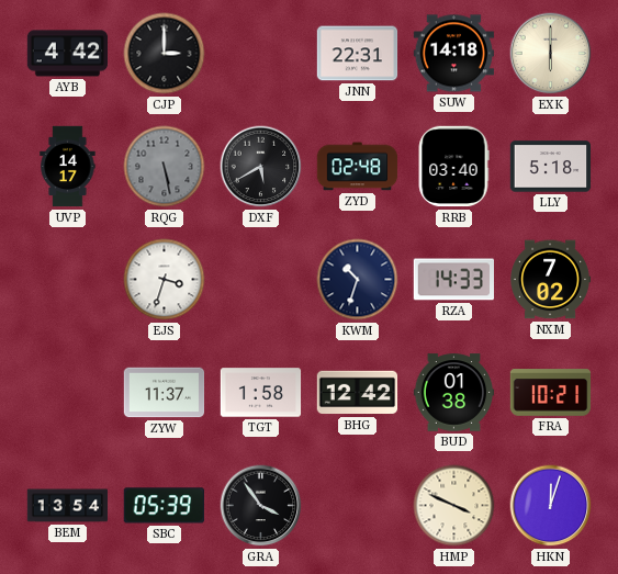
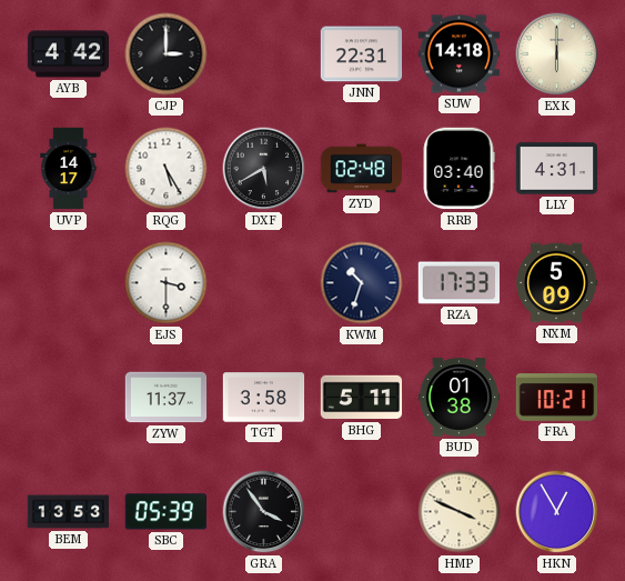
RQG: 5:28 -> 5:25 (167, 169)
RQG dial: grey -> white (167, 169)
LLY: 5:18 -> 4:31 (557, 169)
EJS: 3:33 -> 3:30 (167, 283)
RZA: 14:33 -> 17:33 (458, 283)
NXM: 7:02 -> 5:09 (557, 283)
TGT: 1:58 -> 3:58 (264, 398)
BHG: 12:42 -> 5:11 (362, 398)
BEM: 13:54 -> 13:53 (69, 512)
HKN: 12:03 -> 12:55 (557, 512)
